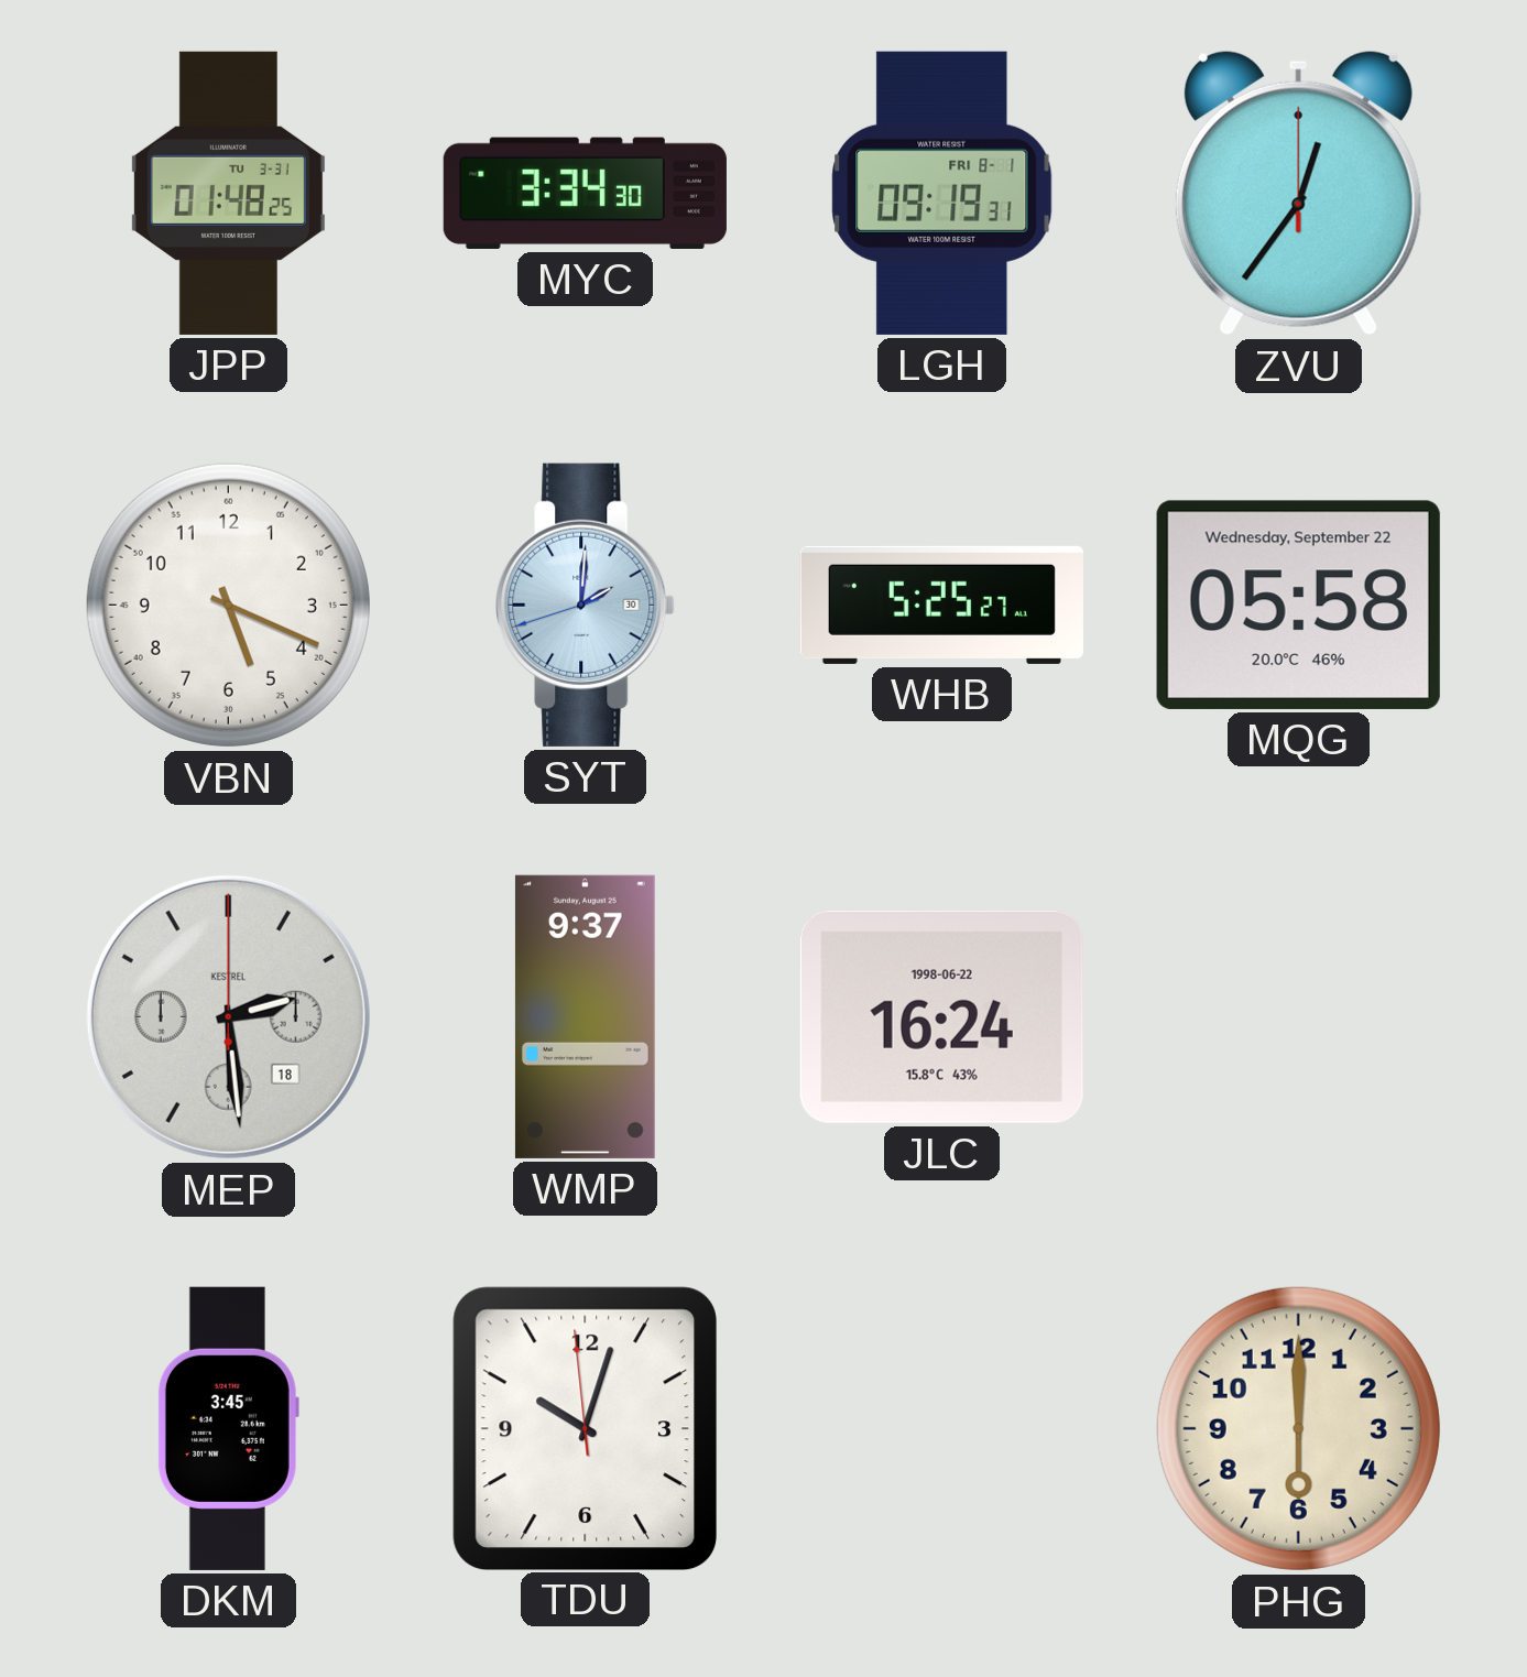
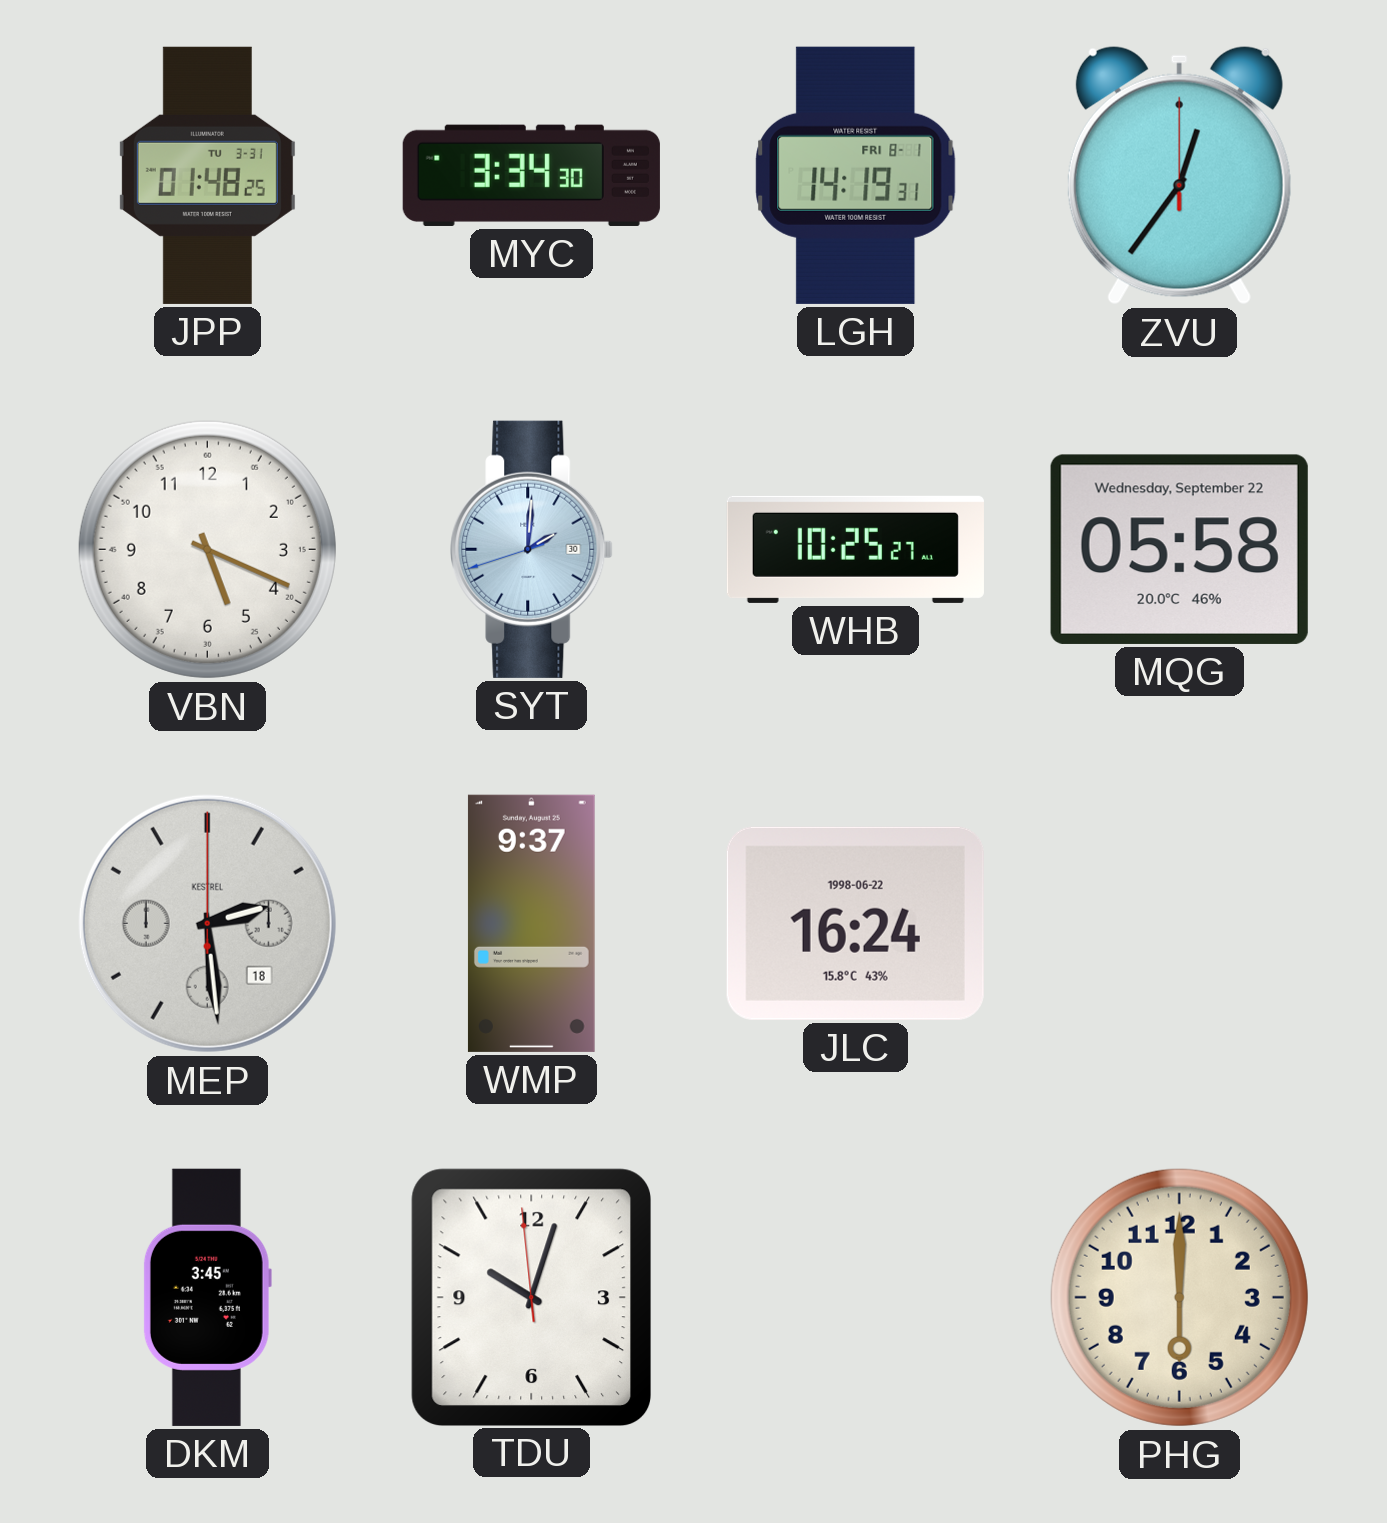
LGH: 09:19 -> 14:19 (856, 175)
WHB: 5:25 -> 10:25 (855, 549)
